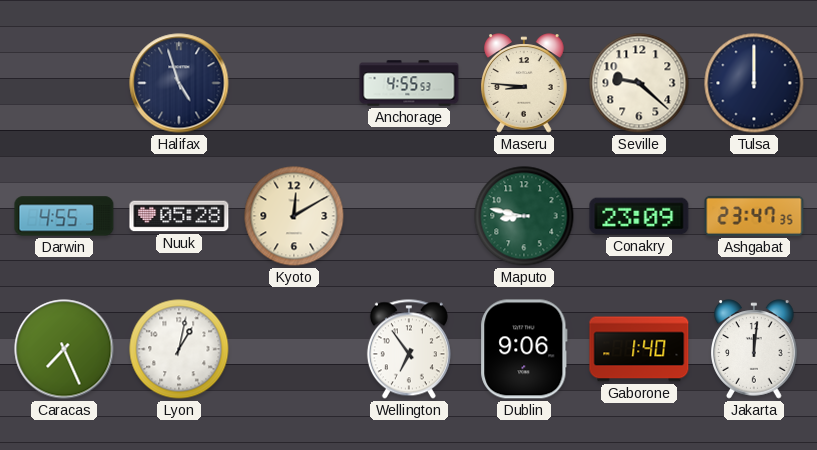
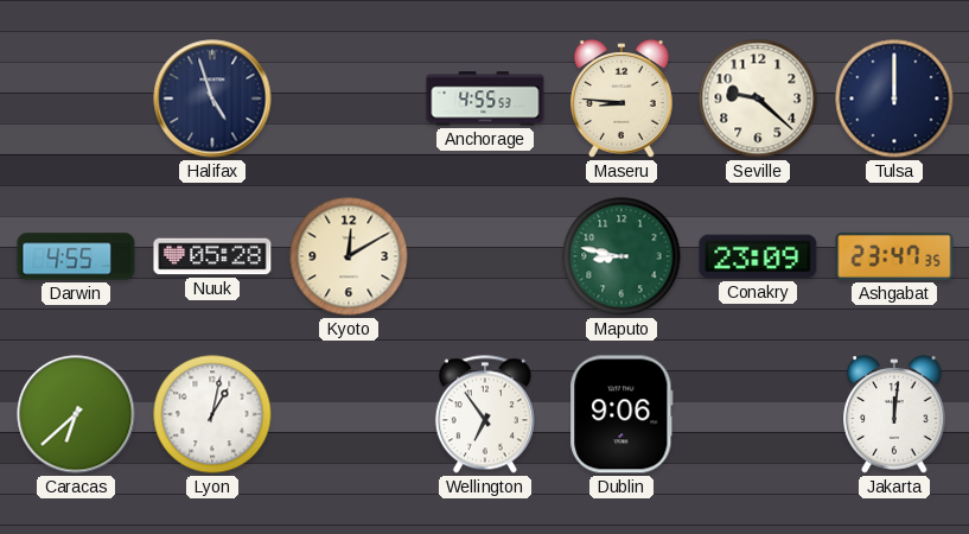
Caracas: 7:26 -> 6:38 (76, 414)
Gaborone: 1:40 -> none (639, 349)
